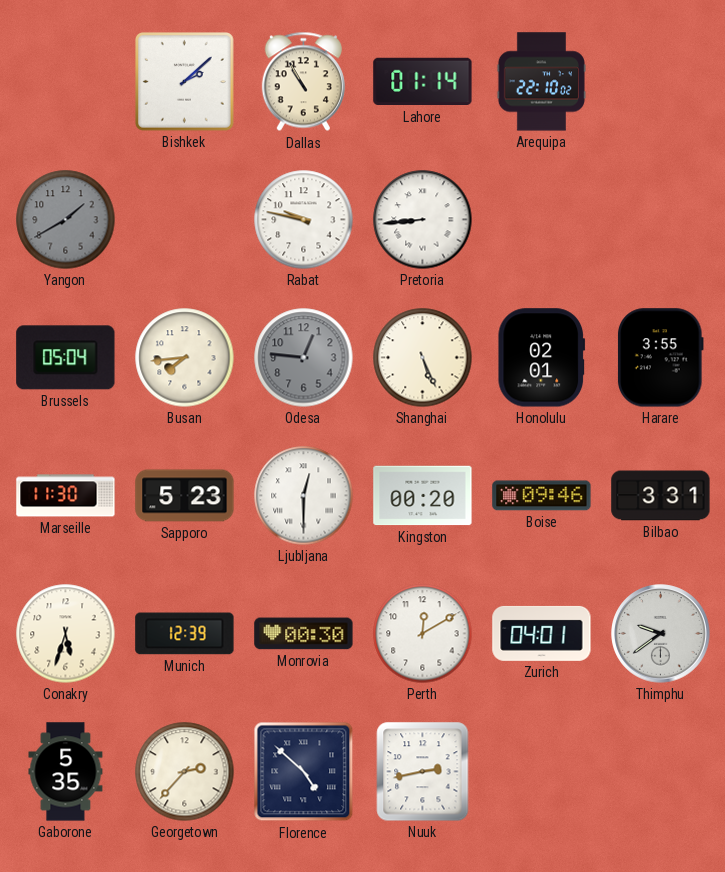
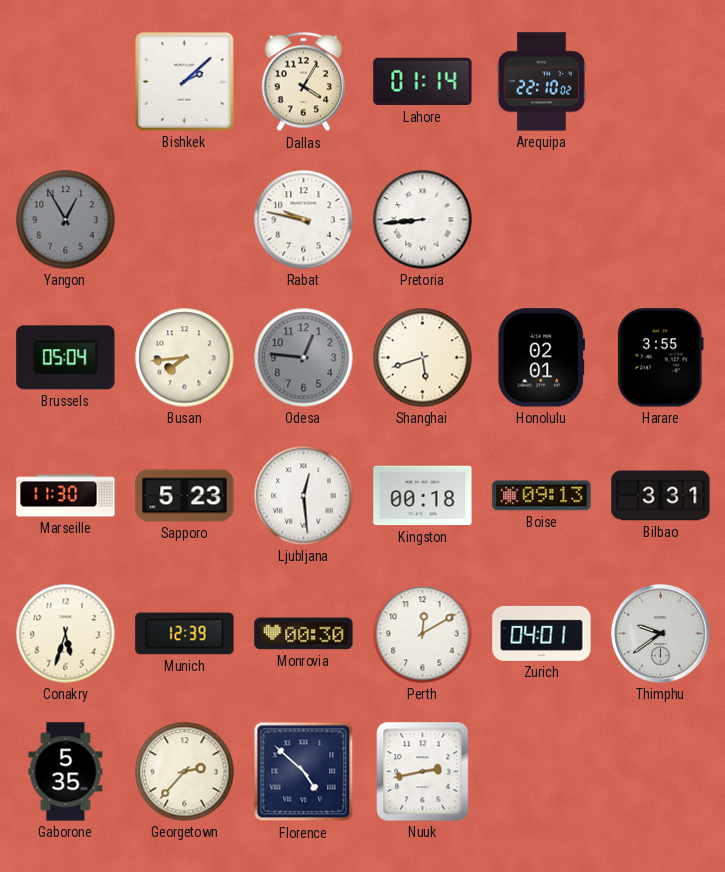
Dallas: 10:55 -> 4:05 (303, 82)
Yangon: 1:40 -> 12:55 (66, 220)
Shanghai: 5:26 -> 5:42 (423, 358)
Ljubljana: 12:30 -> 12:29 (304, 496)
Kingston: 00:20 -> 00:18 (423, 496)
Boise: 09:46 -> 09:13 (542, 496)
